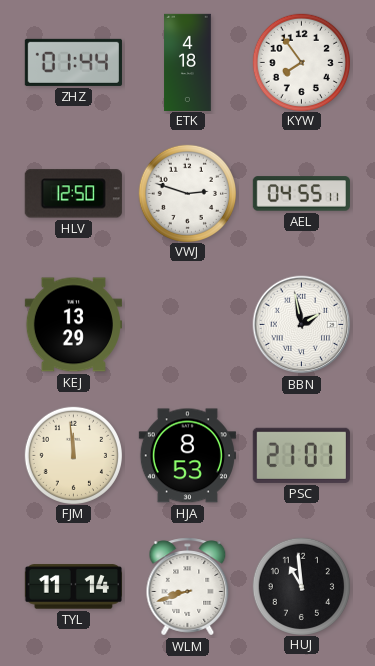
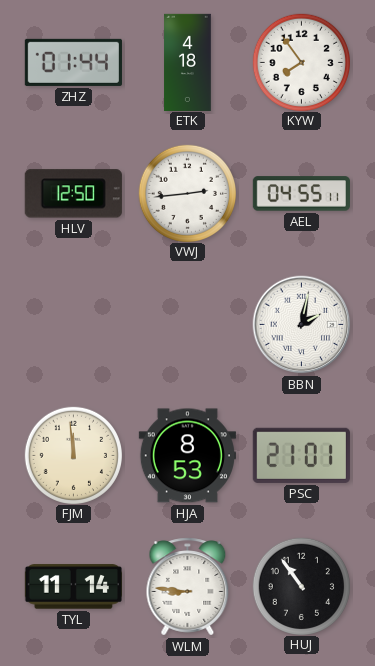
VWJ: 2:48 -> 2:44 (187, 193)
KEJ: 13:29 -> none (73, 325)
BBN: 1:58 -> 2:02 (302, 325)
WLM: 8:42 -> 8:46 (188, 587)
HUJ: 10:59 -> 10:54 (301, 586)
